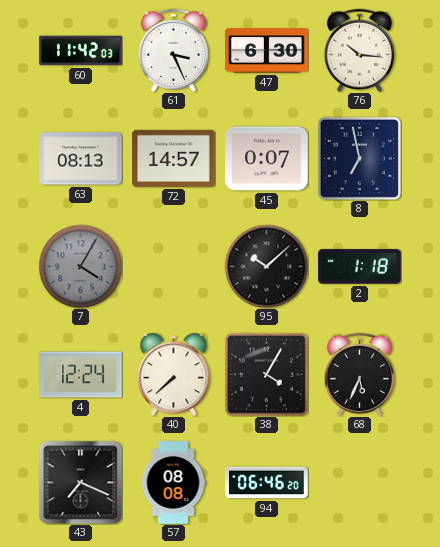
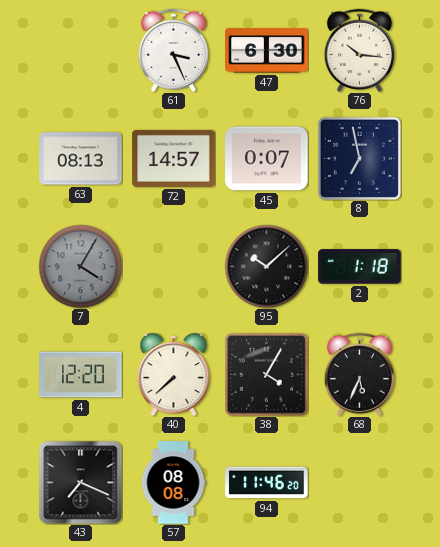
60: 11:42 -> none (81, 51)
4: 12:24 -> 12:20 (81, 375)
94: 06:46 -> 11:46 (267, 483)
